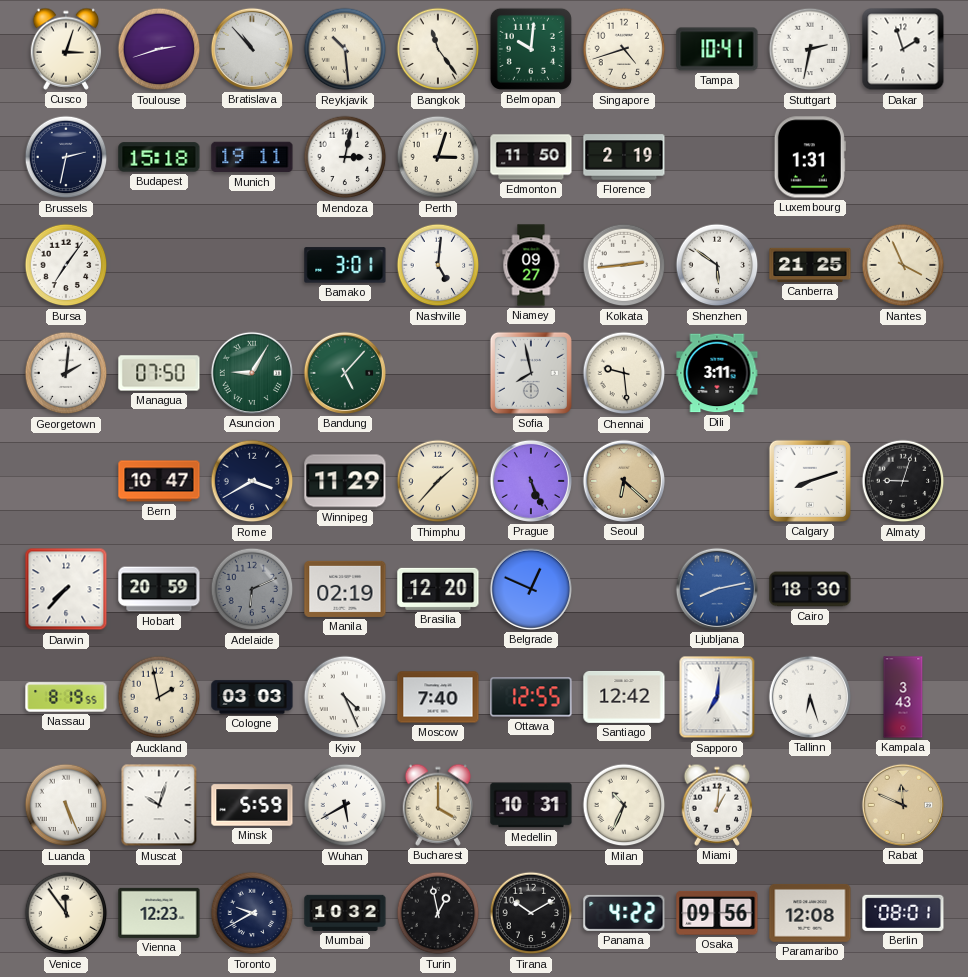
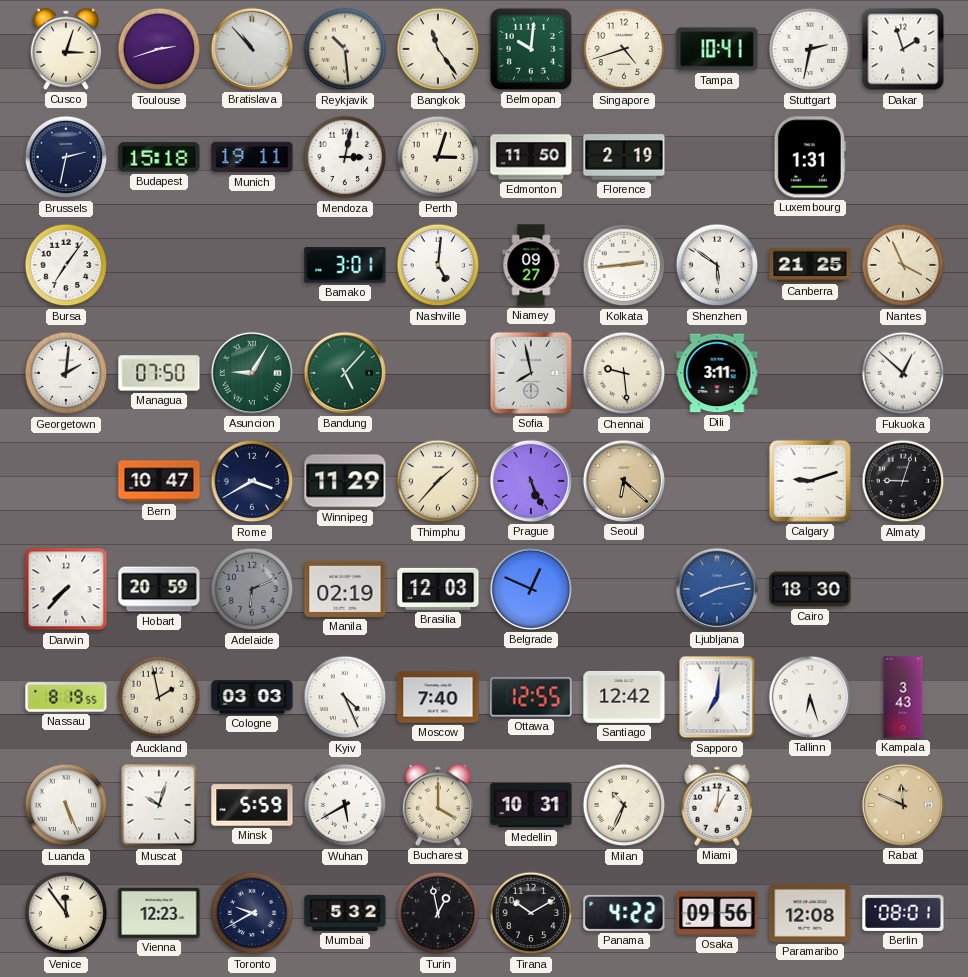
Fukuoka: none -> 12:52 (903, 373)
Calgary: 8:12 -> 9:12 (810, 481)
Brasilia: 12:20 -> 12:03 (438, 589)
Mumbai: 10:32 -> 5:32 (345, 913)
